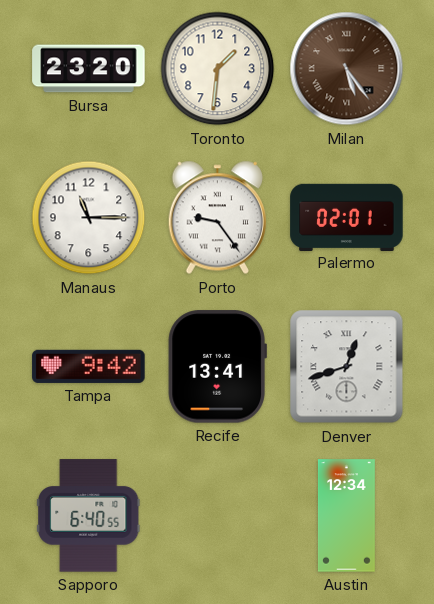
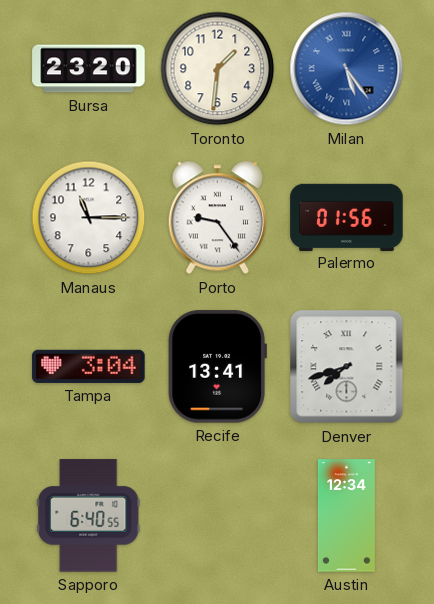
Milan dial: brown -> blue (347, 69)
Palermo: 02:01 -> 01:56 (347, 217)
Tampa: 9:42 -> 3:04 (89, 366)
Denver: 12:42 -> 7:42 (347, 367)
